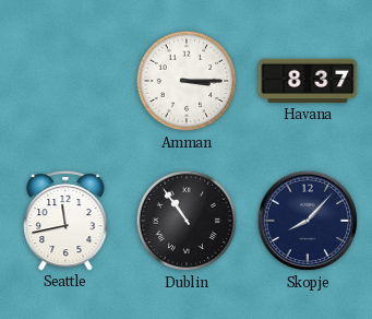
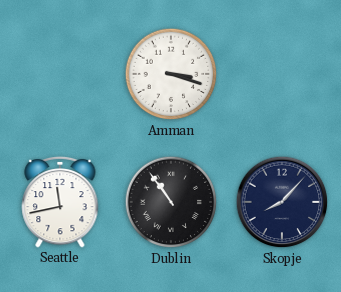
Amman: 3:15 -> 3:18 (171, 74)
Havana: 8:37 -> none (308, 81)
